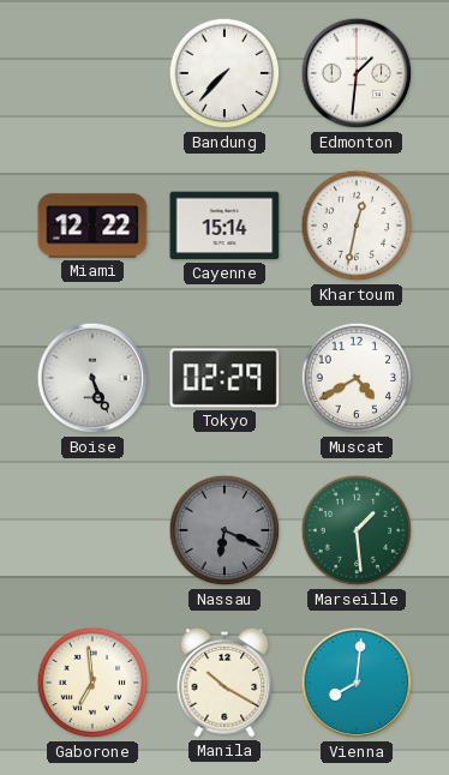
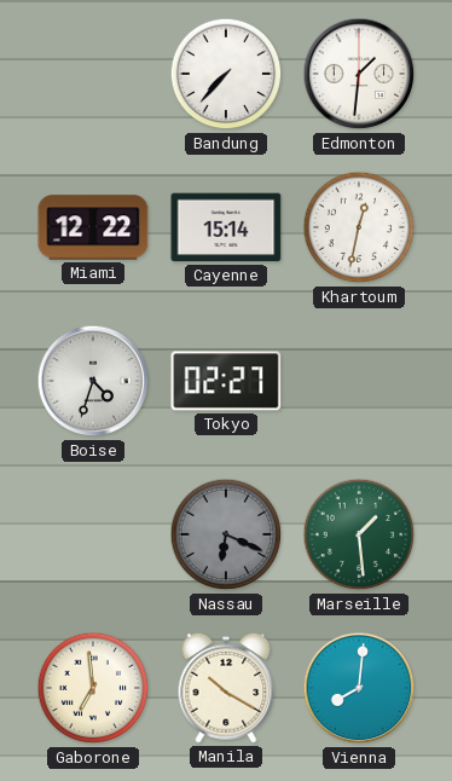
Boise: 5:26 -> 4:33 (93, 381)
Tokyo: 02:29 -> 02:27 (226, 381)
Muscat: 4:40 -> none (357, 378)
